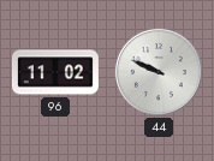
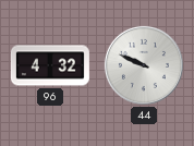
96: 11:02 -> 4:32 (50, 65)
